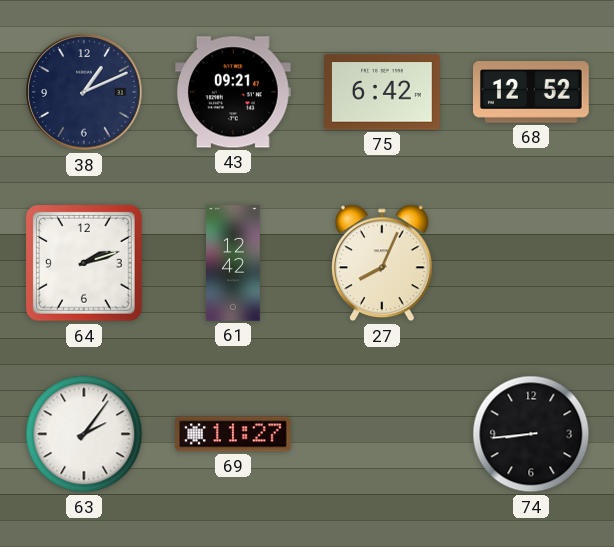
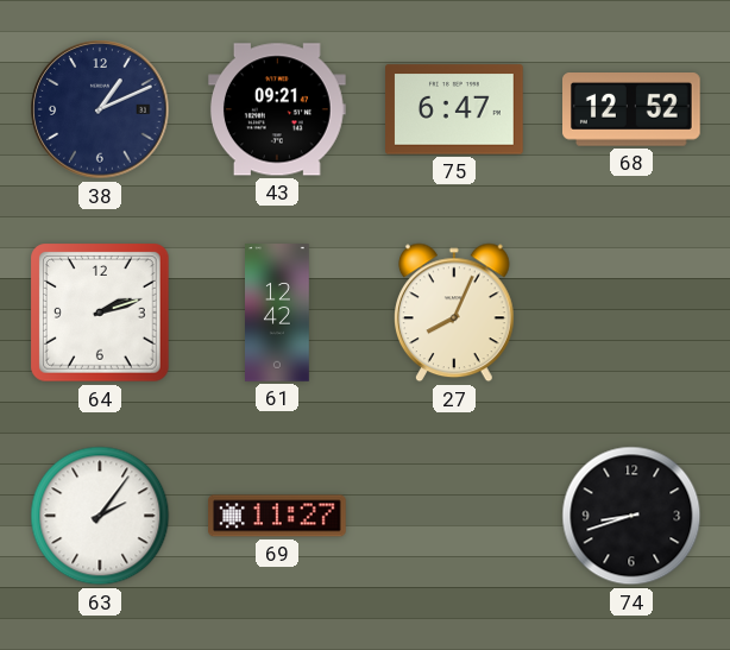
75: 6:42 -> 6:47 (455, 109)
74: 8:44 -> 8:42 (631, 516)
